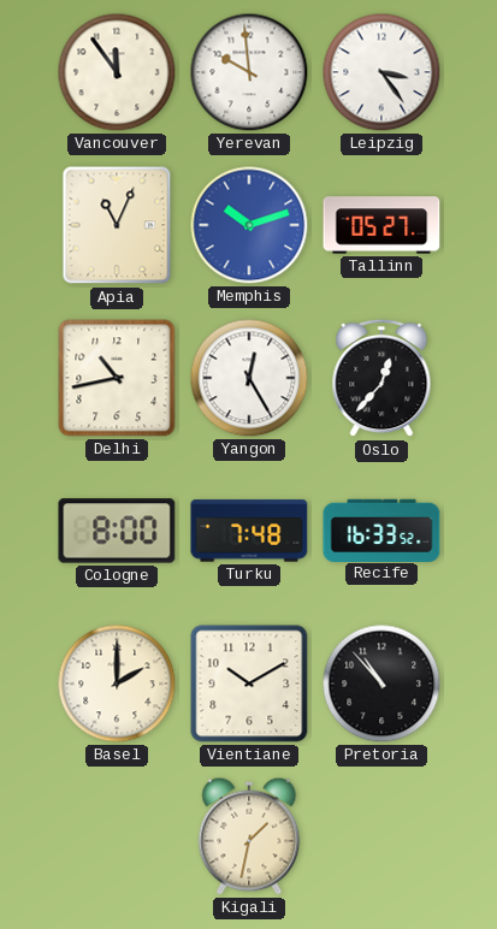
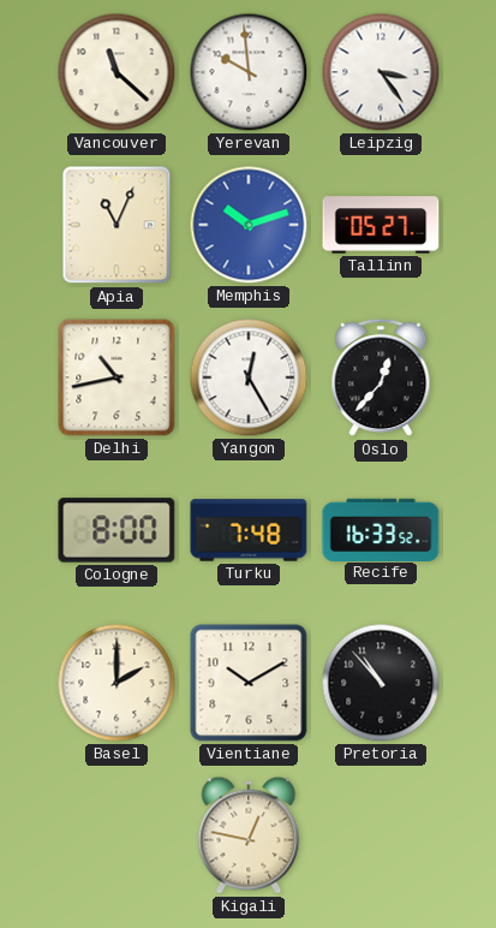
Vancouver: 11:54 -> 11:22 (116, 72)
Kigali: 1:32 -> 12:47 (249, 835)
